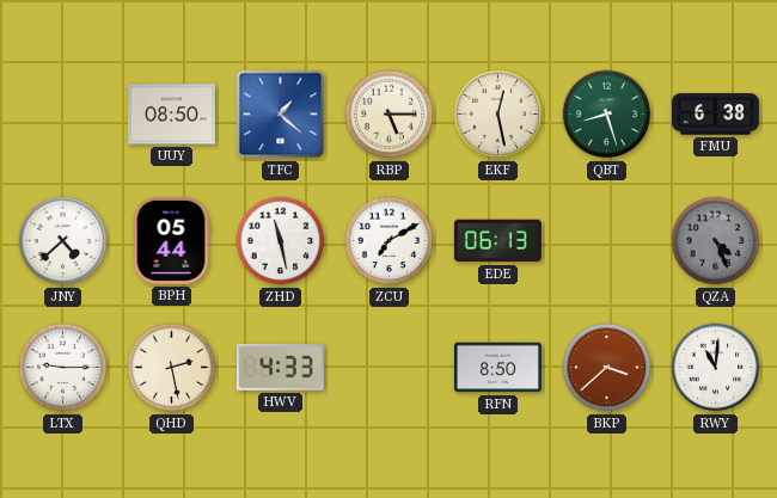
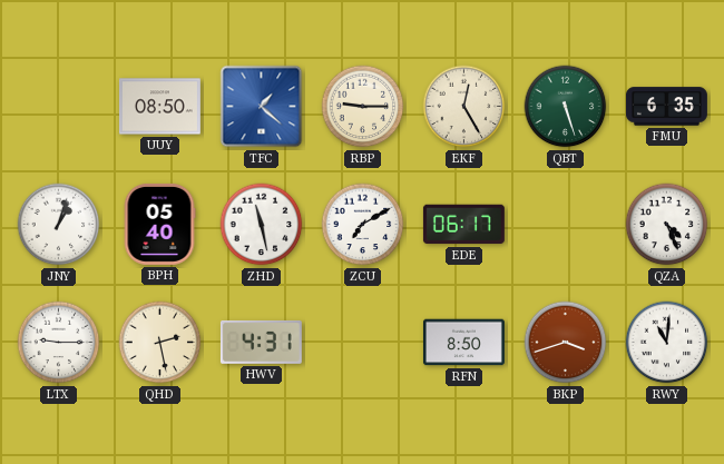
RBP: 5:15 -> 9:15 (363, 107)
EKF: 12:28 -> 12:25 (464, 107)
QBT: 8:27 -> 5:27 (566, 107)
FMU: 6:38 -> 6:35 (666, 107)
JNY: 4:38 -> 1:03 (59, 225)
BPH: 05:44 -> 05:40 (159, 224)
EDE: 06:13 -> 06:17 (463, 225)
QZA dial: grey -> white (667, 225)
HWV: 4:33 -> 4:31 (261, 342)
BKP: 3:38 -> 3:42 (566, 343)
